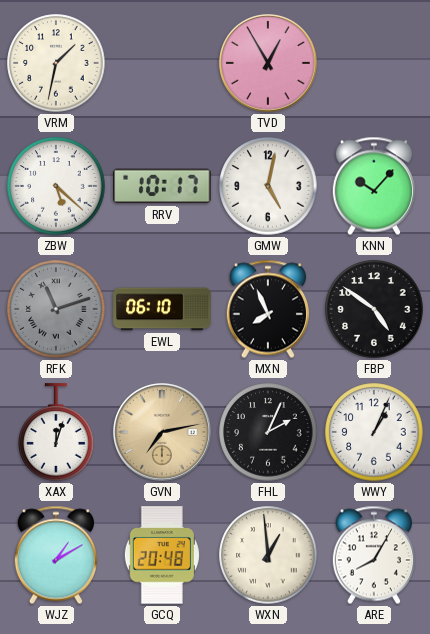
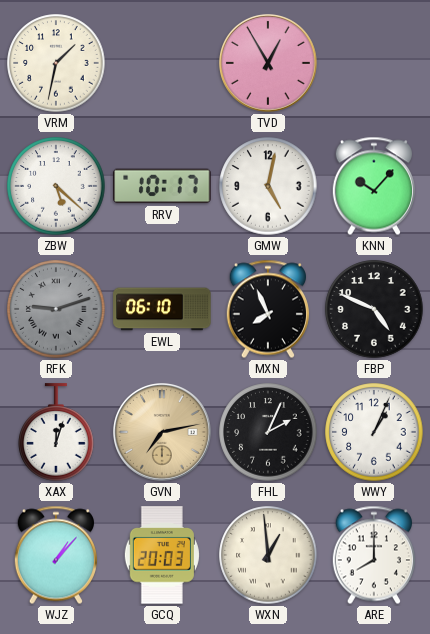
RFK: 11:12 -> 9:12 (56, 309)
FBP: 4:51 -> 4:49 (374, 309)
WJZ: 1:10 -> 1:07 (56, 555)
GCQ: 20:48 -> 20:03 (162, 555)
ARE: 8:05 -> 8:00 (374, 555)
